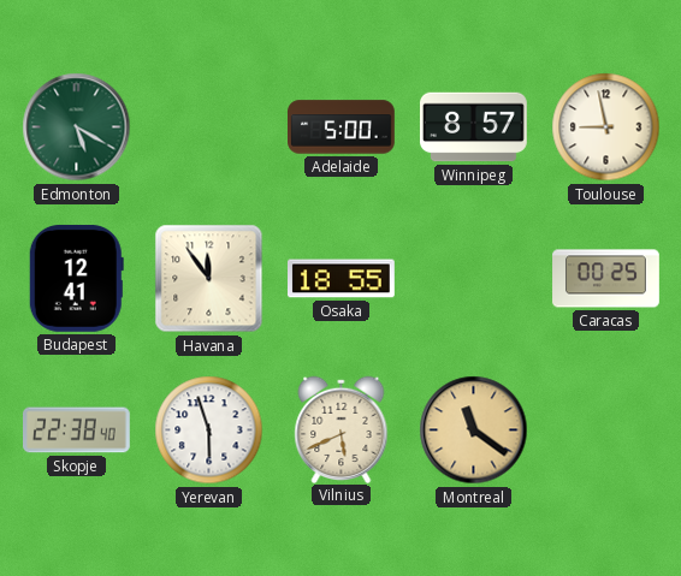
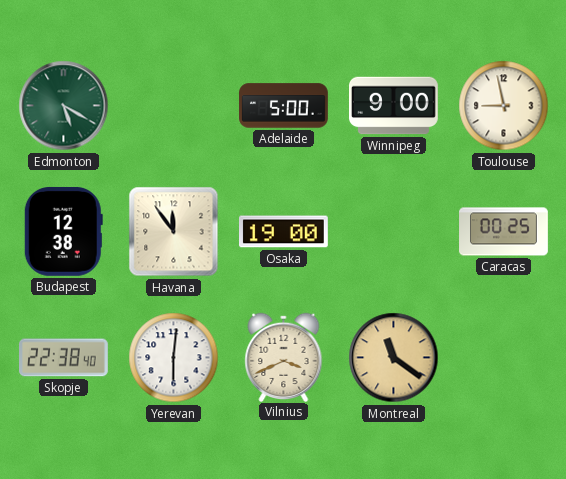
Winnipeg: 8:57 -> 9:00 (394, 106)
Budapest: 12:41 -> 12:38 (63, 231)
Osaka: 18:55 -> 19:00 (284, 232)
Yerevan: 5:57 -> 6:01 (174, 358)
Vilnius: 5:41 -> 3:41 (284, 357)
